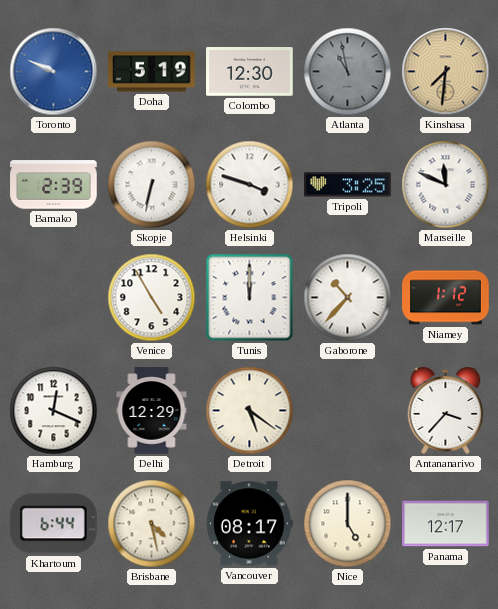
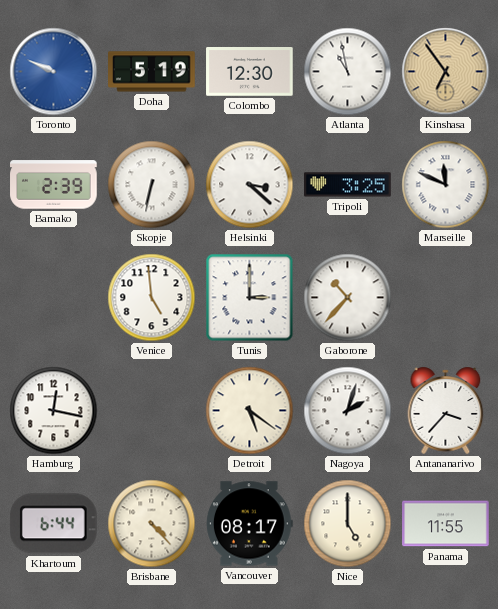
Atlanta dial: grey -> white (348, 72)
Kinshasa: 7:31 -> 6:54 (446, 72)
Helsinki: 3:48 -> 3:22 (250, 185)
Venice: 4:55 -> 4:59 (152, 298)
Tunis: 12:00 -> 3:00 (250, 298)
Niamey: 1:12 -> none (446, 298)
Hamburg: 12:19 -> 12:17 (54, 411)
Delhi: 12:29 -> none (152, 411)
Nagoya: none -> 2:03 (348, 411)
Brisbane: 4:28 -> 4:23 (152, 524)
Panama: 12:17 -> 11:55 (446, 524)
